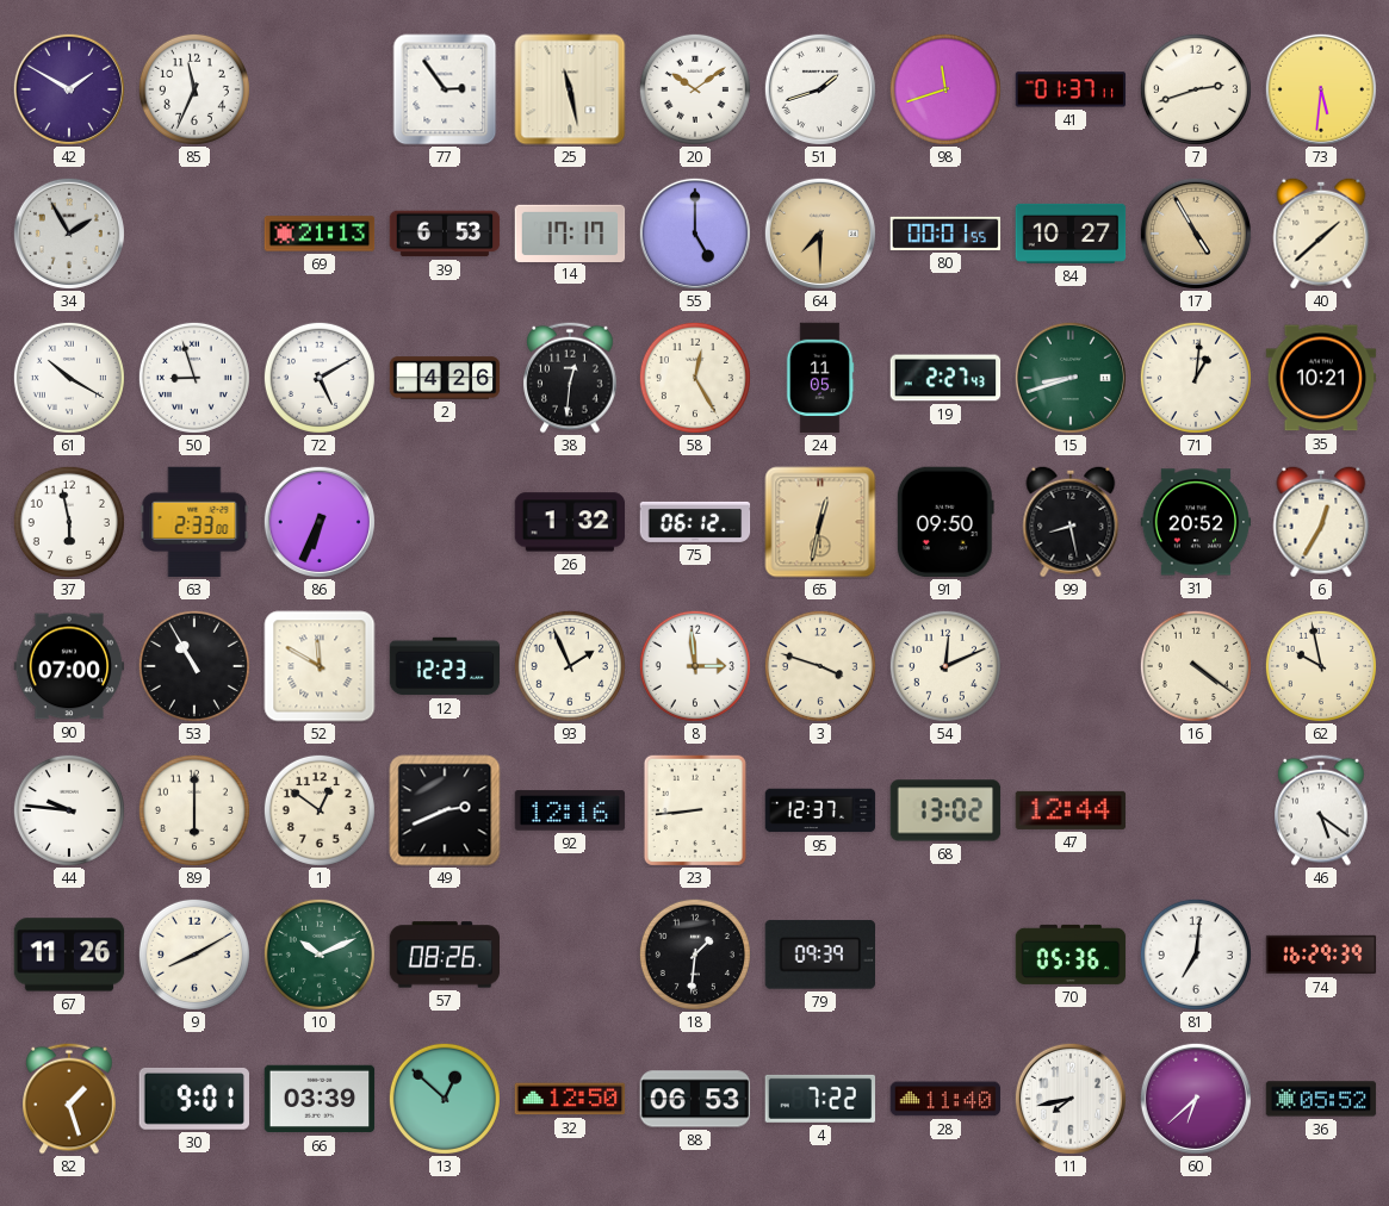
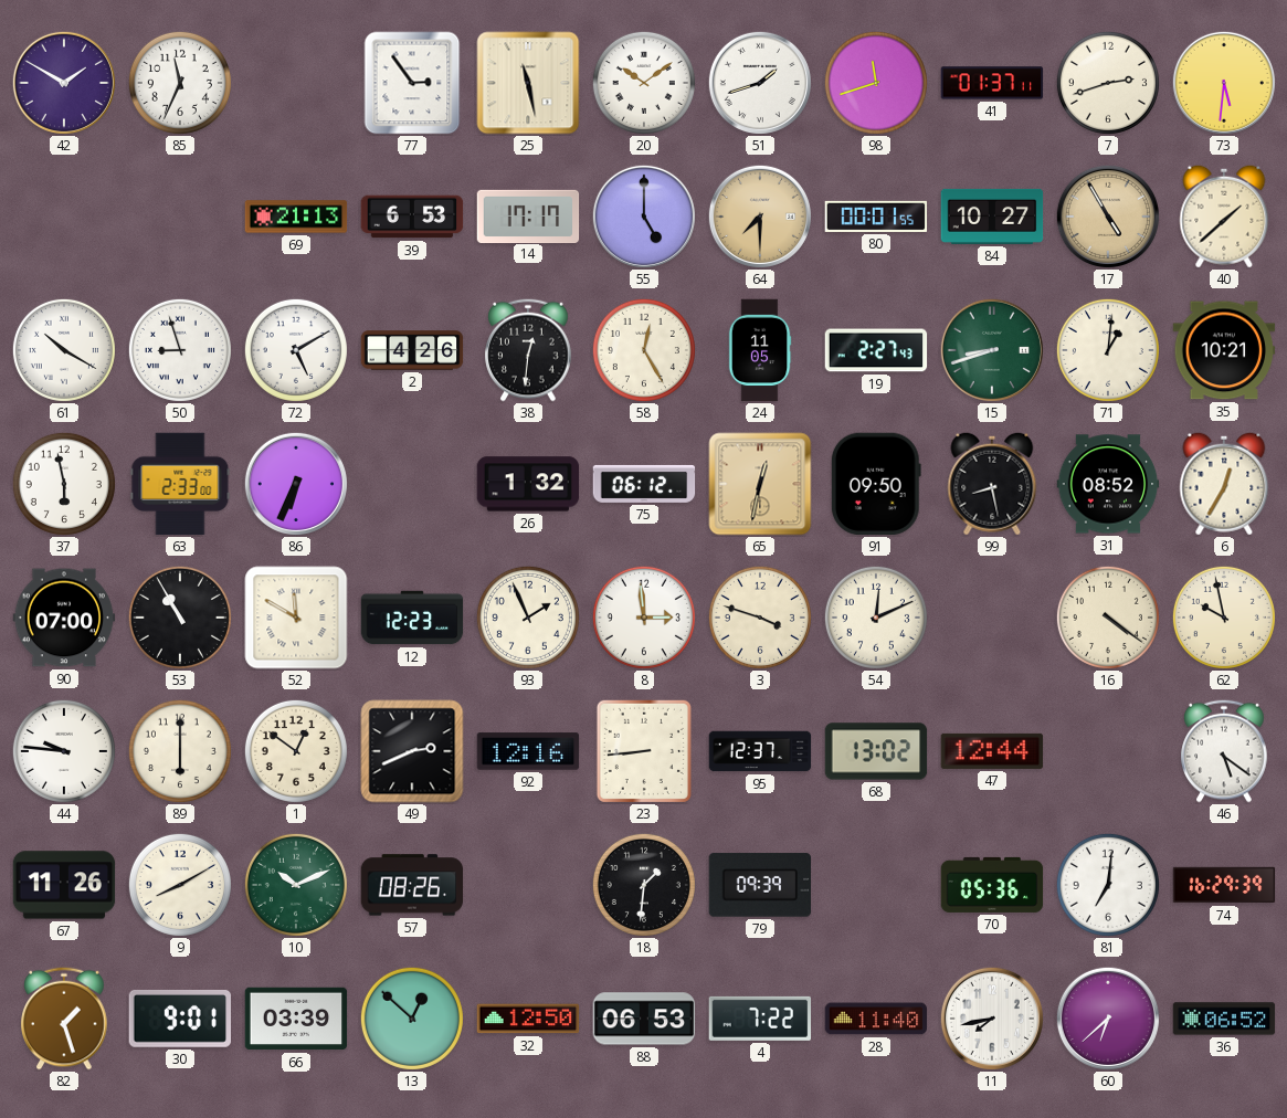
34: 1:55 -> none (69, 234)
31: 20:52 -> 08:52 (1108, 484)
36: 05:52 -> 06:52 (1224, 1019)
